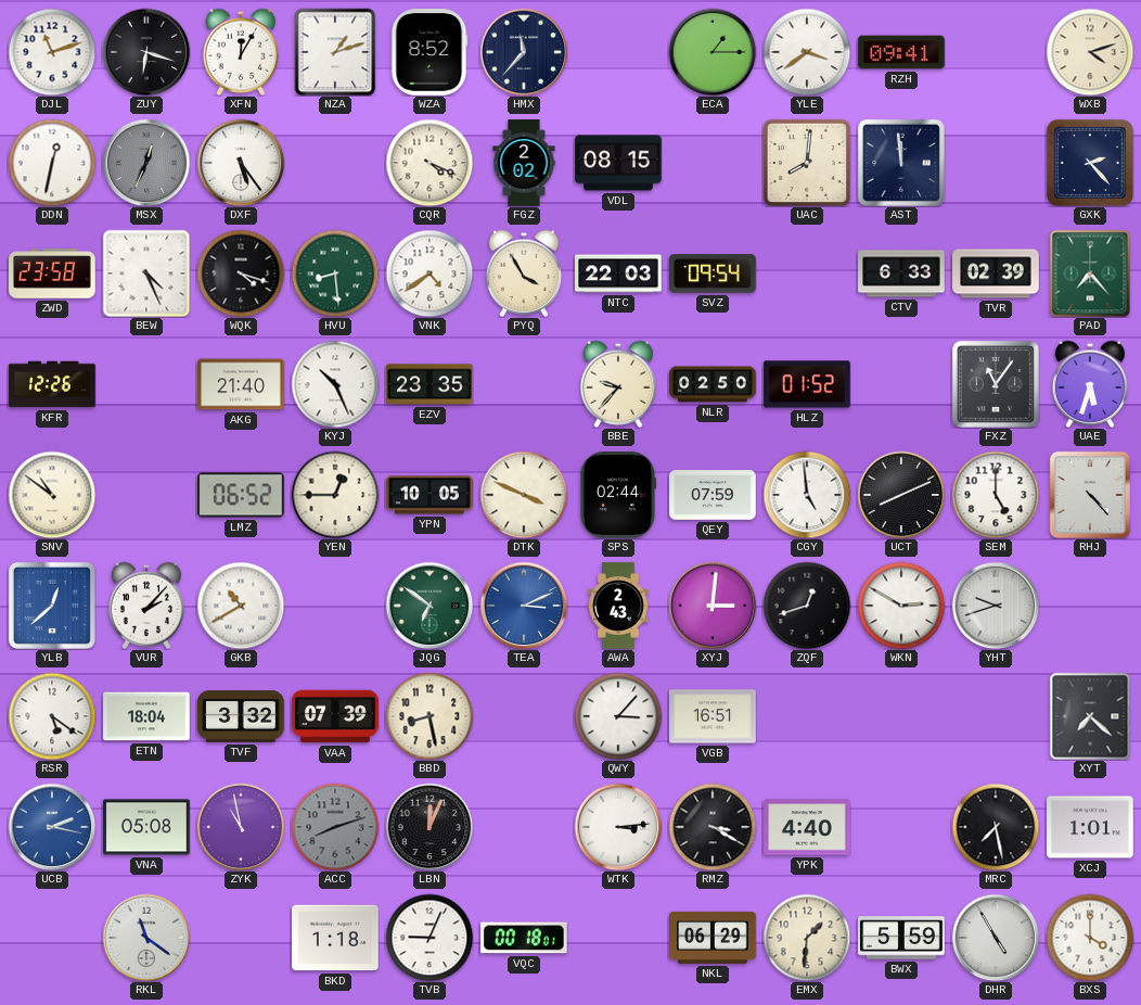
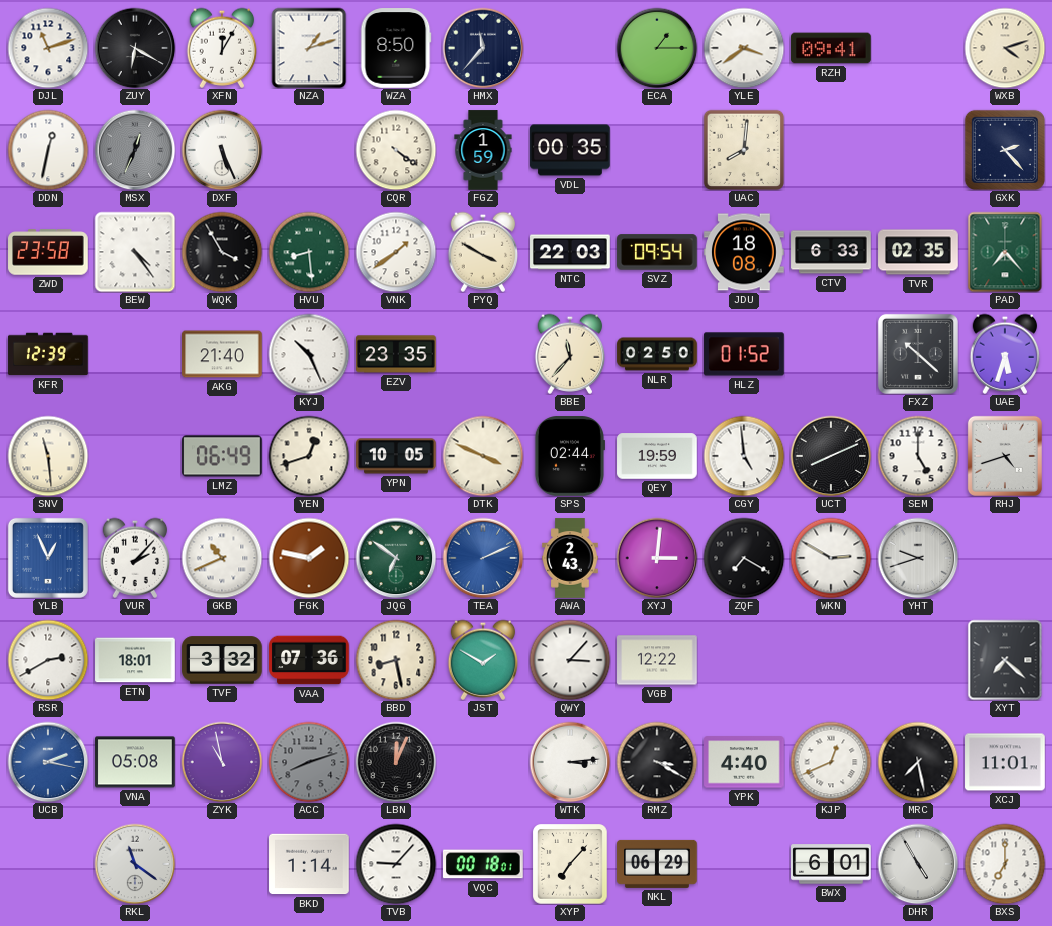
ZUY: 6:18 -> 6:20 (135, 48)
WZA: 8:52 -> 8:50 (396, 48)
DXF: 5:24 -> 5:26 (222, 150)
CQR: 4:19 -> 4:21 (396, 150)
FGZ: 2:02 -> 1:59 (483, 150)
VDL: 08:15 -> 00:35 (570, 150)
AST: 11:59 -> none (901, 163)
BEW: 4:26 -> 4:24 (135, 252)
WQK: 4:18 -> 3:55 (222, 252)
VNK: 4:39 -> 1:39 (396, 252)
PYQ: 3:55 -> 3:50 (483, 252)
JDU: none -> 18:08 (744, 252)
TVR: 02:39 -> 02:35 (918, 252)
KFR: 12:26 -> 12:39 (48, 354)
BBE: 9:37 -> 11:37 (570, 354)
FXZ: 11:06 -> 10:22 (918, 354)
SNV: 10:51 -> 11:29 (48, 456)
LMZ: 06:52 -> 06:49 (222, 456)
YEN: 12:45 -> 12:42 (309, 456)
QEY: 07:59 -> 19:59 (657, 456)
RHJ: 4:23 -> 4:42 (1005, 456)
YLB: 12:38 -> 12:56 (48, 558)
GKB: 10:40 -> 10:41 (222, 558)
FGK: none -> 1:47 (309, 558)
TEA: 3:11 -> 2:11 (483, 558)
ZQF: 12:42 -> 7:20 (744, 558)
RSR: 5:21 -> 2:40 (48, 660)
ETN: 18:04 -> 18:01 (135, 660)
VAA: 07:39 -> 07:36 (309, 660)
JST: none -> 1:50 (483, 660)
VGB: 16:51 -> 12:22 (657, 660)
KJP: none -> 12:41 (831, 762)
XCJ: 1:01 -> 11:01 (1005, 762)
BKD: 1:18 -> 1:14 (309, 864)
TVB: 9:04 -> 9:07 (396, 864)
XYP: none -> 7:07 (570, 864)
EMX: 1:31 -> none (807, 938)
BWX: 5:59 -> 6:01 (831, 864)
BXS: 4:00 -> 7:00 (1005, 864)
